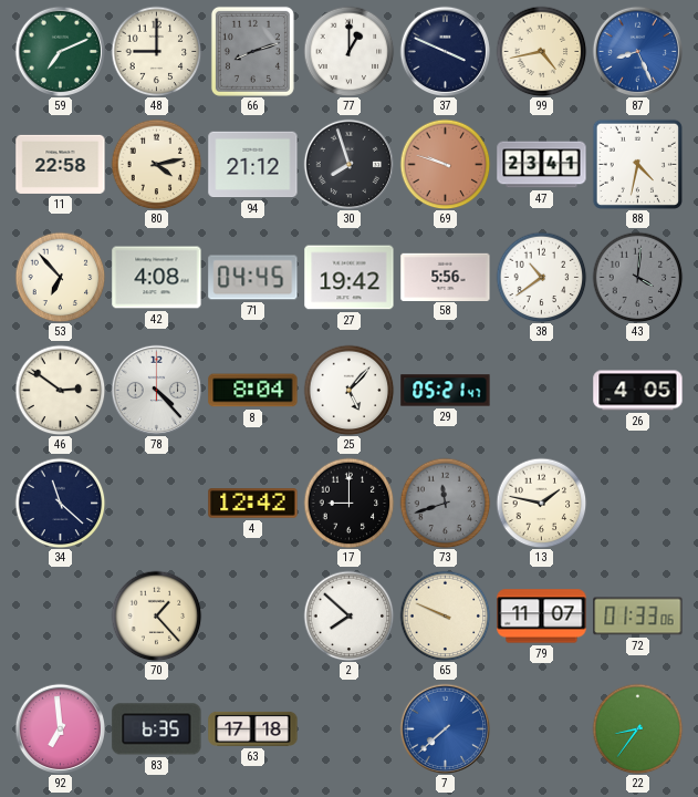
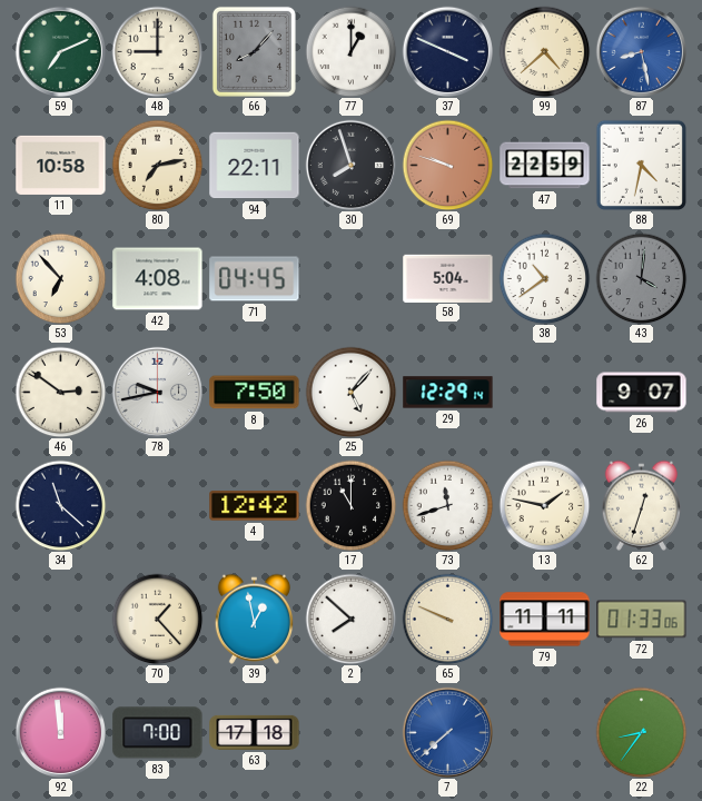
66: 8:12 -> 8:07 (254, 51)
99: 4:43 -> 4:38 (544, 51)
87: 8:26 -> 8:28 (641, 51)
11: 22:58 -> 10:58 (61, 165)
80: 4:13 -> 7:13 (157, 165)
94: 21:12 -> 22:11 (255, 166)
47: 23:41 -> 22:59 (545, 166)
27: 19:42 -> none (350, 278)
58: 5:56 -> 5:04 (448, 278)
78: 4:23 -> 9:43 (157, 392)
8: 8:04 -> 7:50 (255, 393)
29: 05:21 -> 12:29 (448, 393)
26: 4:05 -> 9:07 (642, 393)
17: 9:00 -> 11:00 (350, 505)
73 dial: grey -> white (447, 505)
62: none -> 12:33 (641, 505)
39: none -> 12:58 (254, 619)
79: 11:07 -> 11:11 (545, 620)
92: 6:59 -> 11:59 (60, 732)
83: 6:35 -> 7:00 (158, 733)
